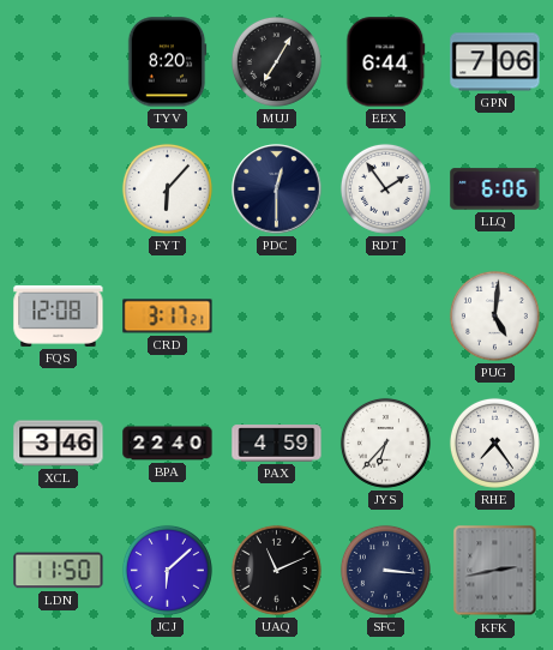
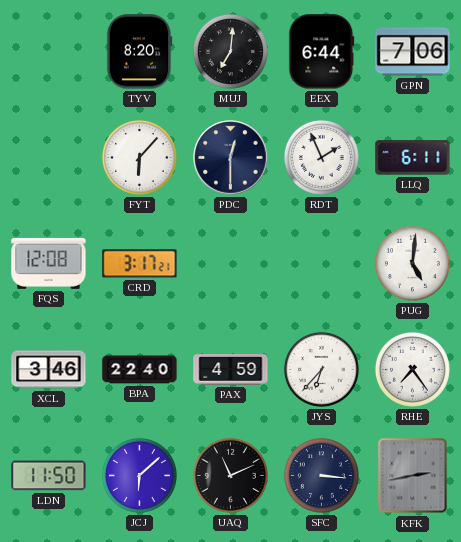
MUJ: 7:05 -> 7:01 (230, 51)
RDT: 1:54 -> 1:56 (321, 157)
LLQ: 6:06 -> 6:11 (413, 158)
